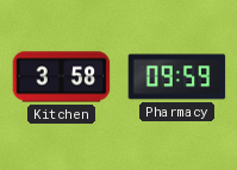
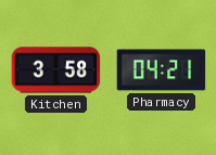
Pharmacy: 09:59 -> 04:21 (162, 70)
